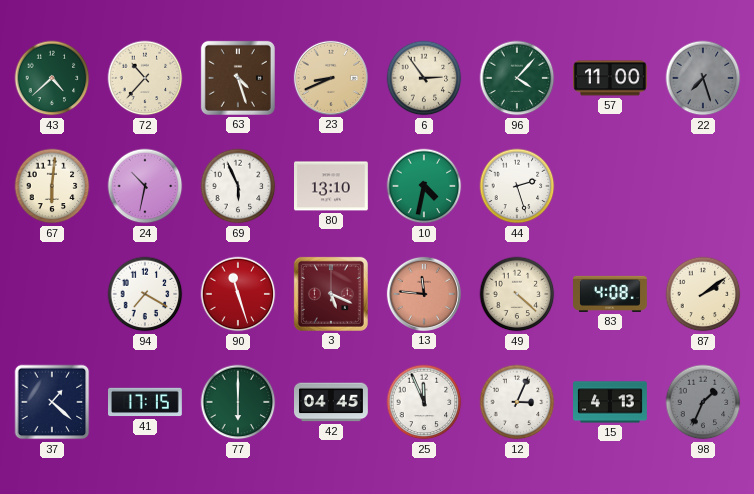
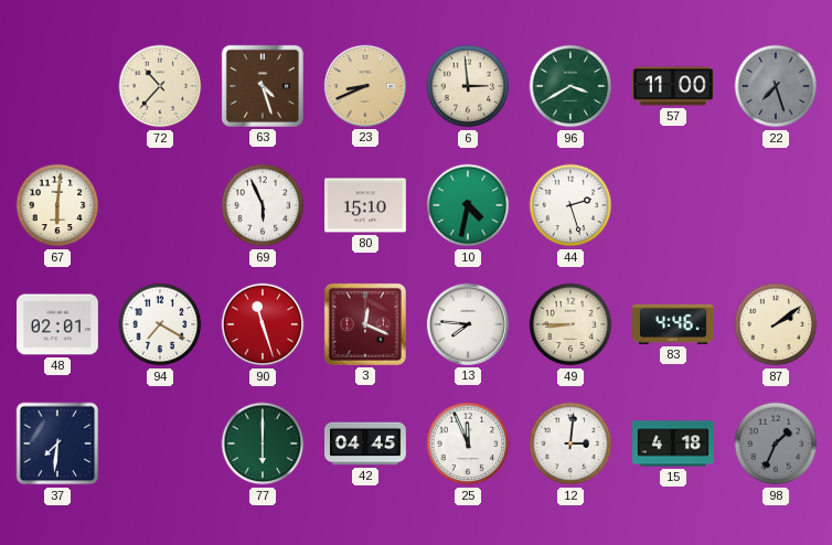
43: 4:38 -> none (52, 78)
6: 2:54 -> 2:59 (468, 86)
96: 4:07 -> 3:40 (570, 86)
24: 10:32 -> none (145, 186)
80: 13:10 -> 15:10 (366, 205)
48: none -> 02:01 (58, 324)
3: 5:19 -> 12:19 (365, 324)
13: 11:46 -> 7:46 (468, 324)
13 dial: salmon -> white (468, 324)
49: 4:22 -> 8:45 (570, 324)
83: 4:08 -> 4:46 (674, 324)
37: 1:22 -> 7:31 (57, 444)
41: 17:15 -> none (146, 402)
12: 3:04 -> 3:01 (570, 444)
15: 4:13 -> 4:18 (674, 444)
